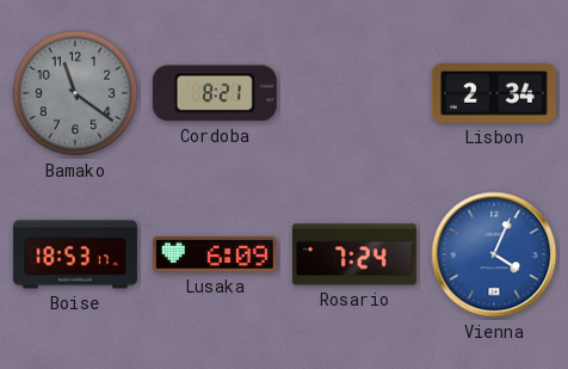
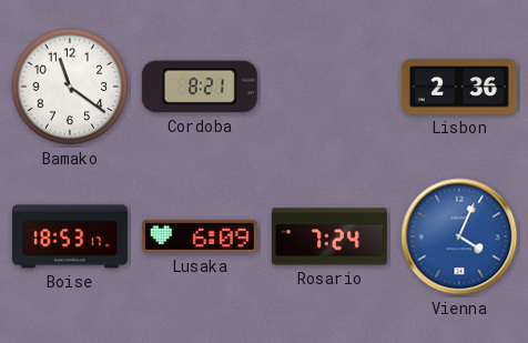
Bamako dial: grey -> white (70, 87)
Lisbon: 2:34 -> 2:36 (459, 87)
